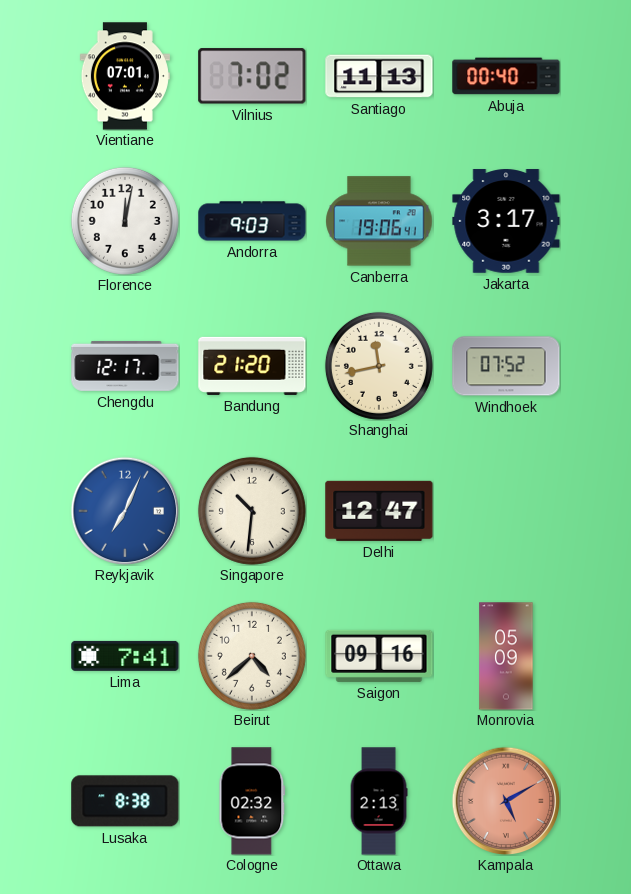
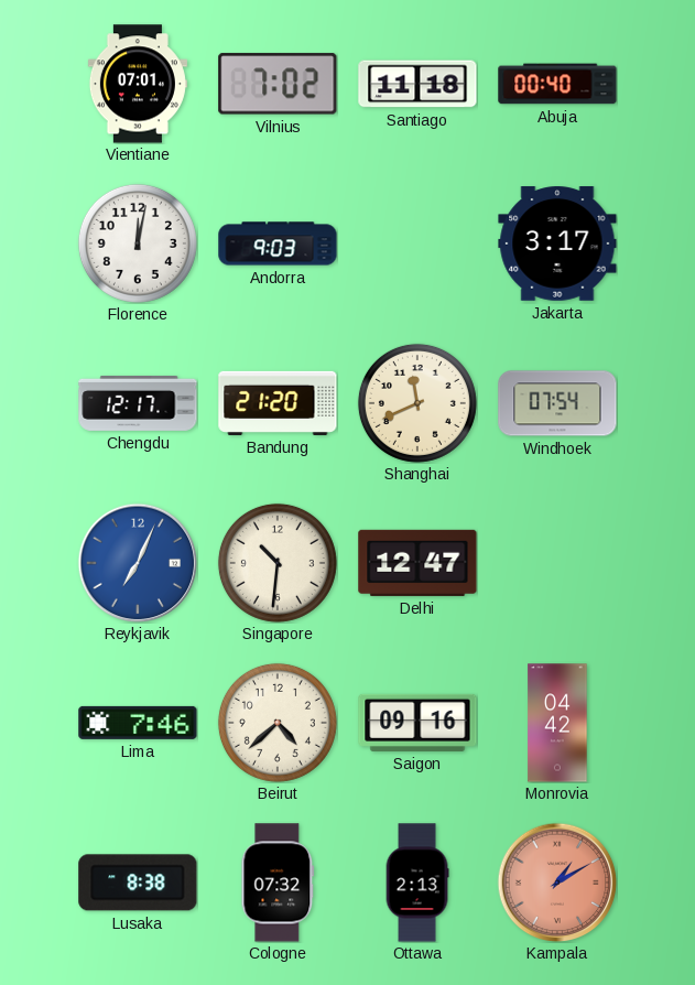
Santiago: 11:13 -> 11:18 (417, 84)
Canberra: 19:06 -> none (379, 221)
Shanghai: 11:43 -> 11:41 (417, 403)
Windhoek: 07:52 -> 07:54 (557, 403)
Lima: 7:41 -> 7:46 (138, 723)
Monrovia: 05:09 -> 04:42 (557, 723)
Cologne: 02:32 -> 07:32 (278, 883)
Kampala: 5:10 -> 1:10 (557, 883)
